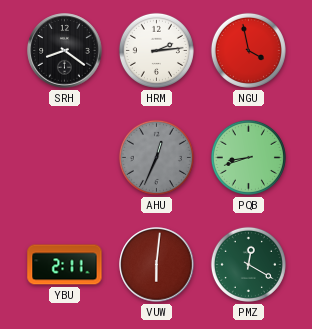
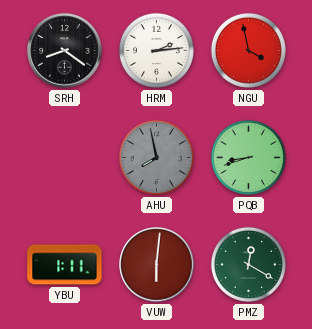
AHU: 12:34 -> 7:58 (156, 157)
YBU: 2:11 -> 1:11 (65, 265)
